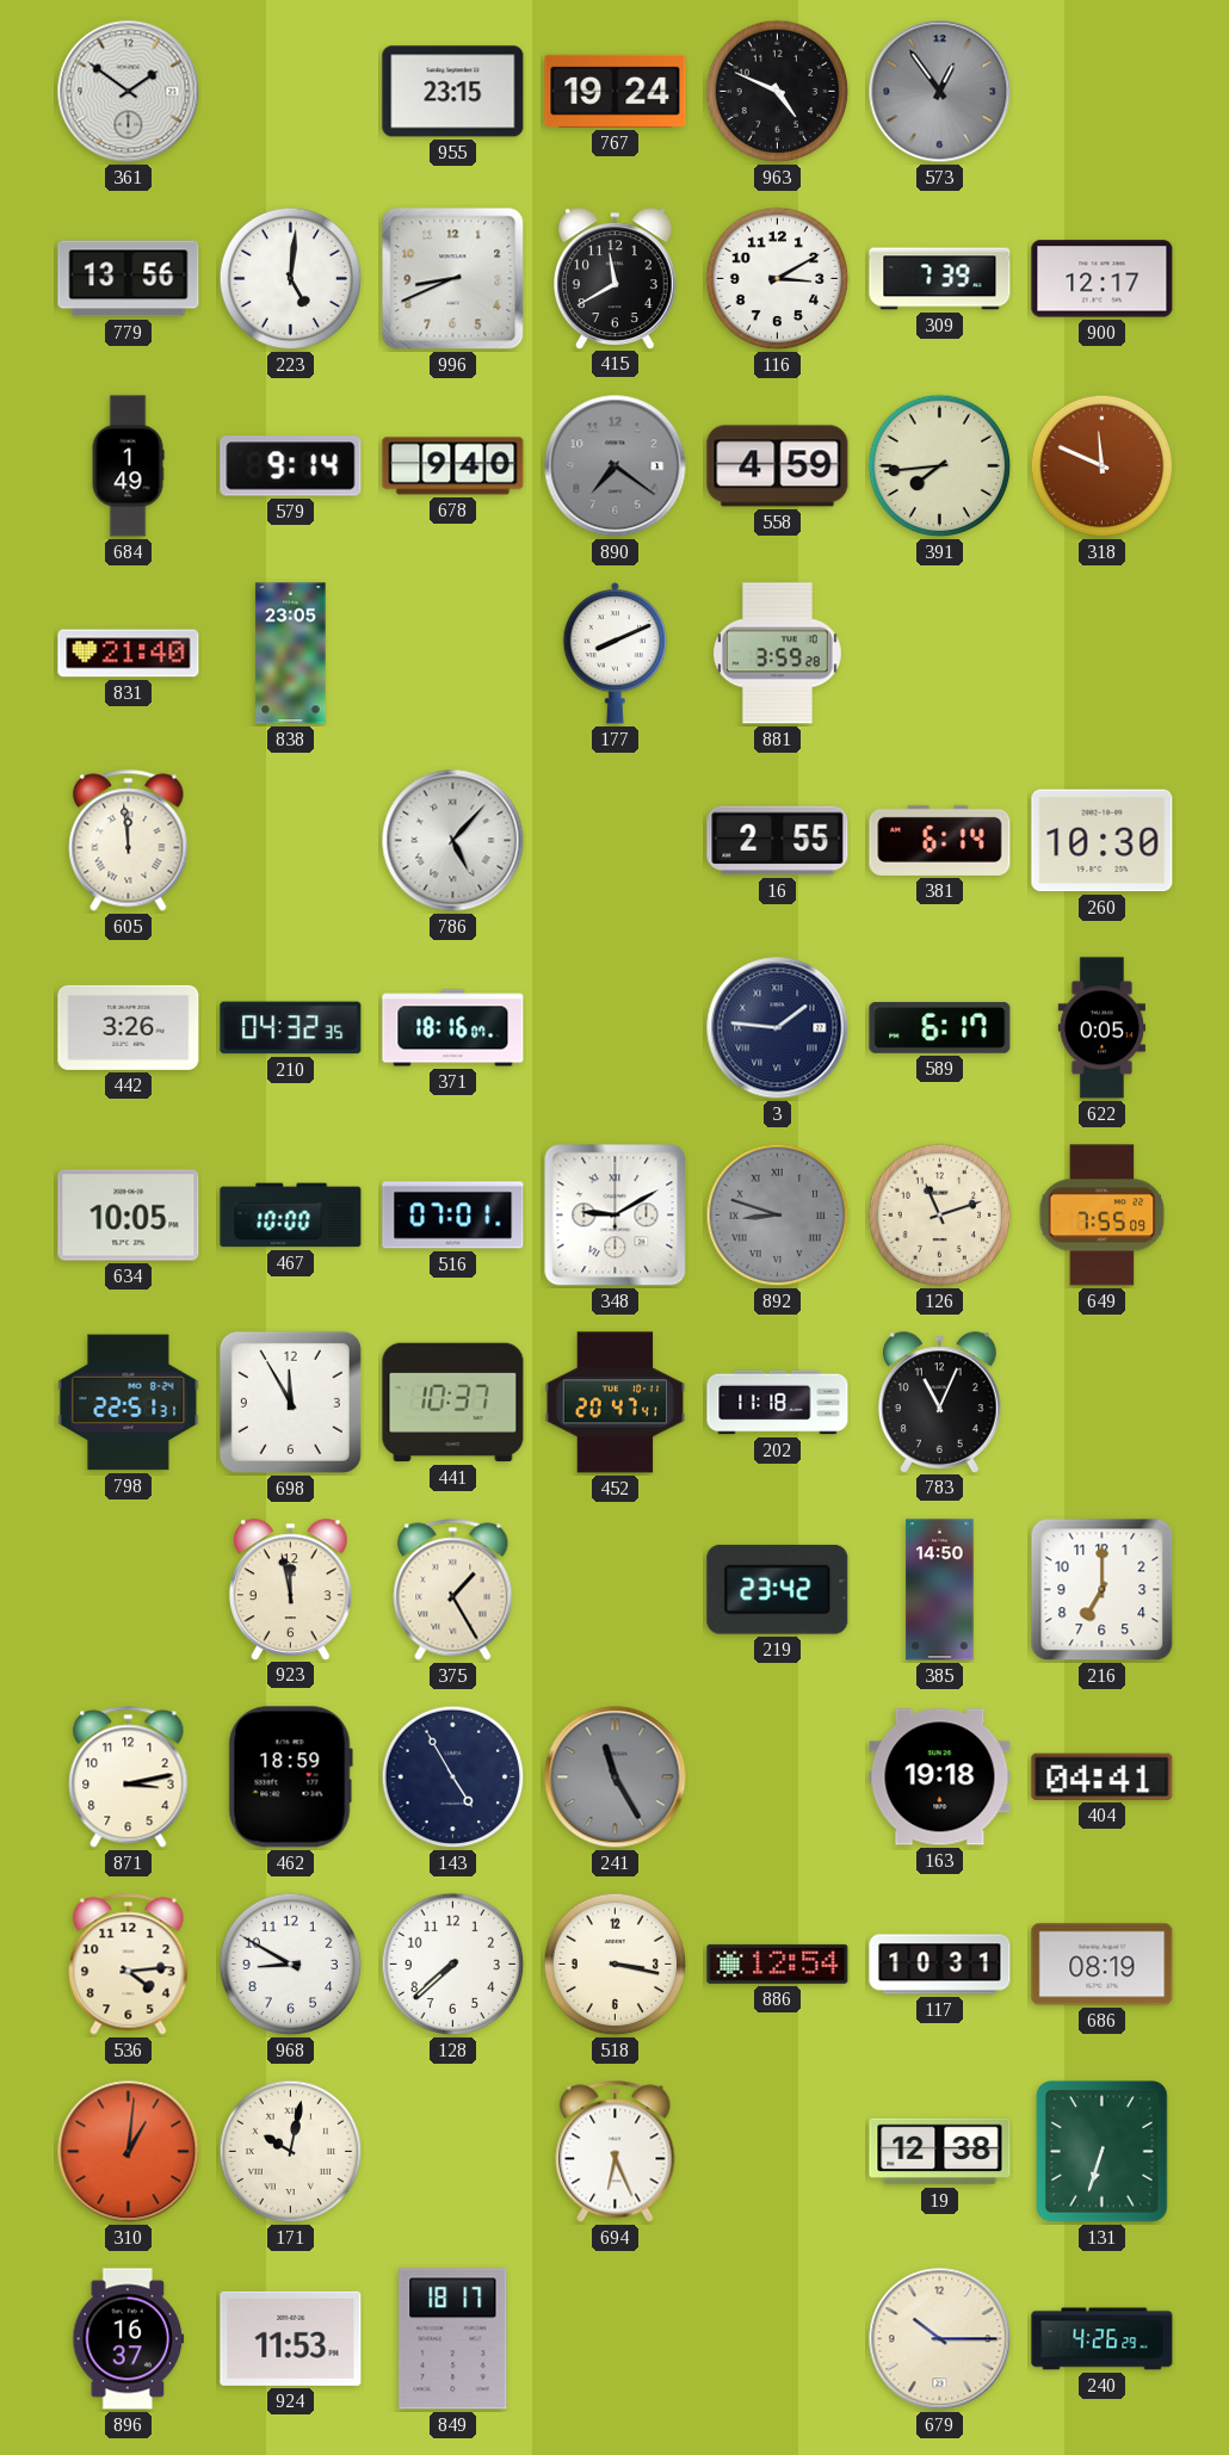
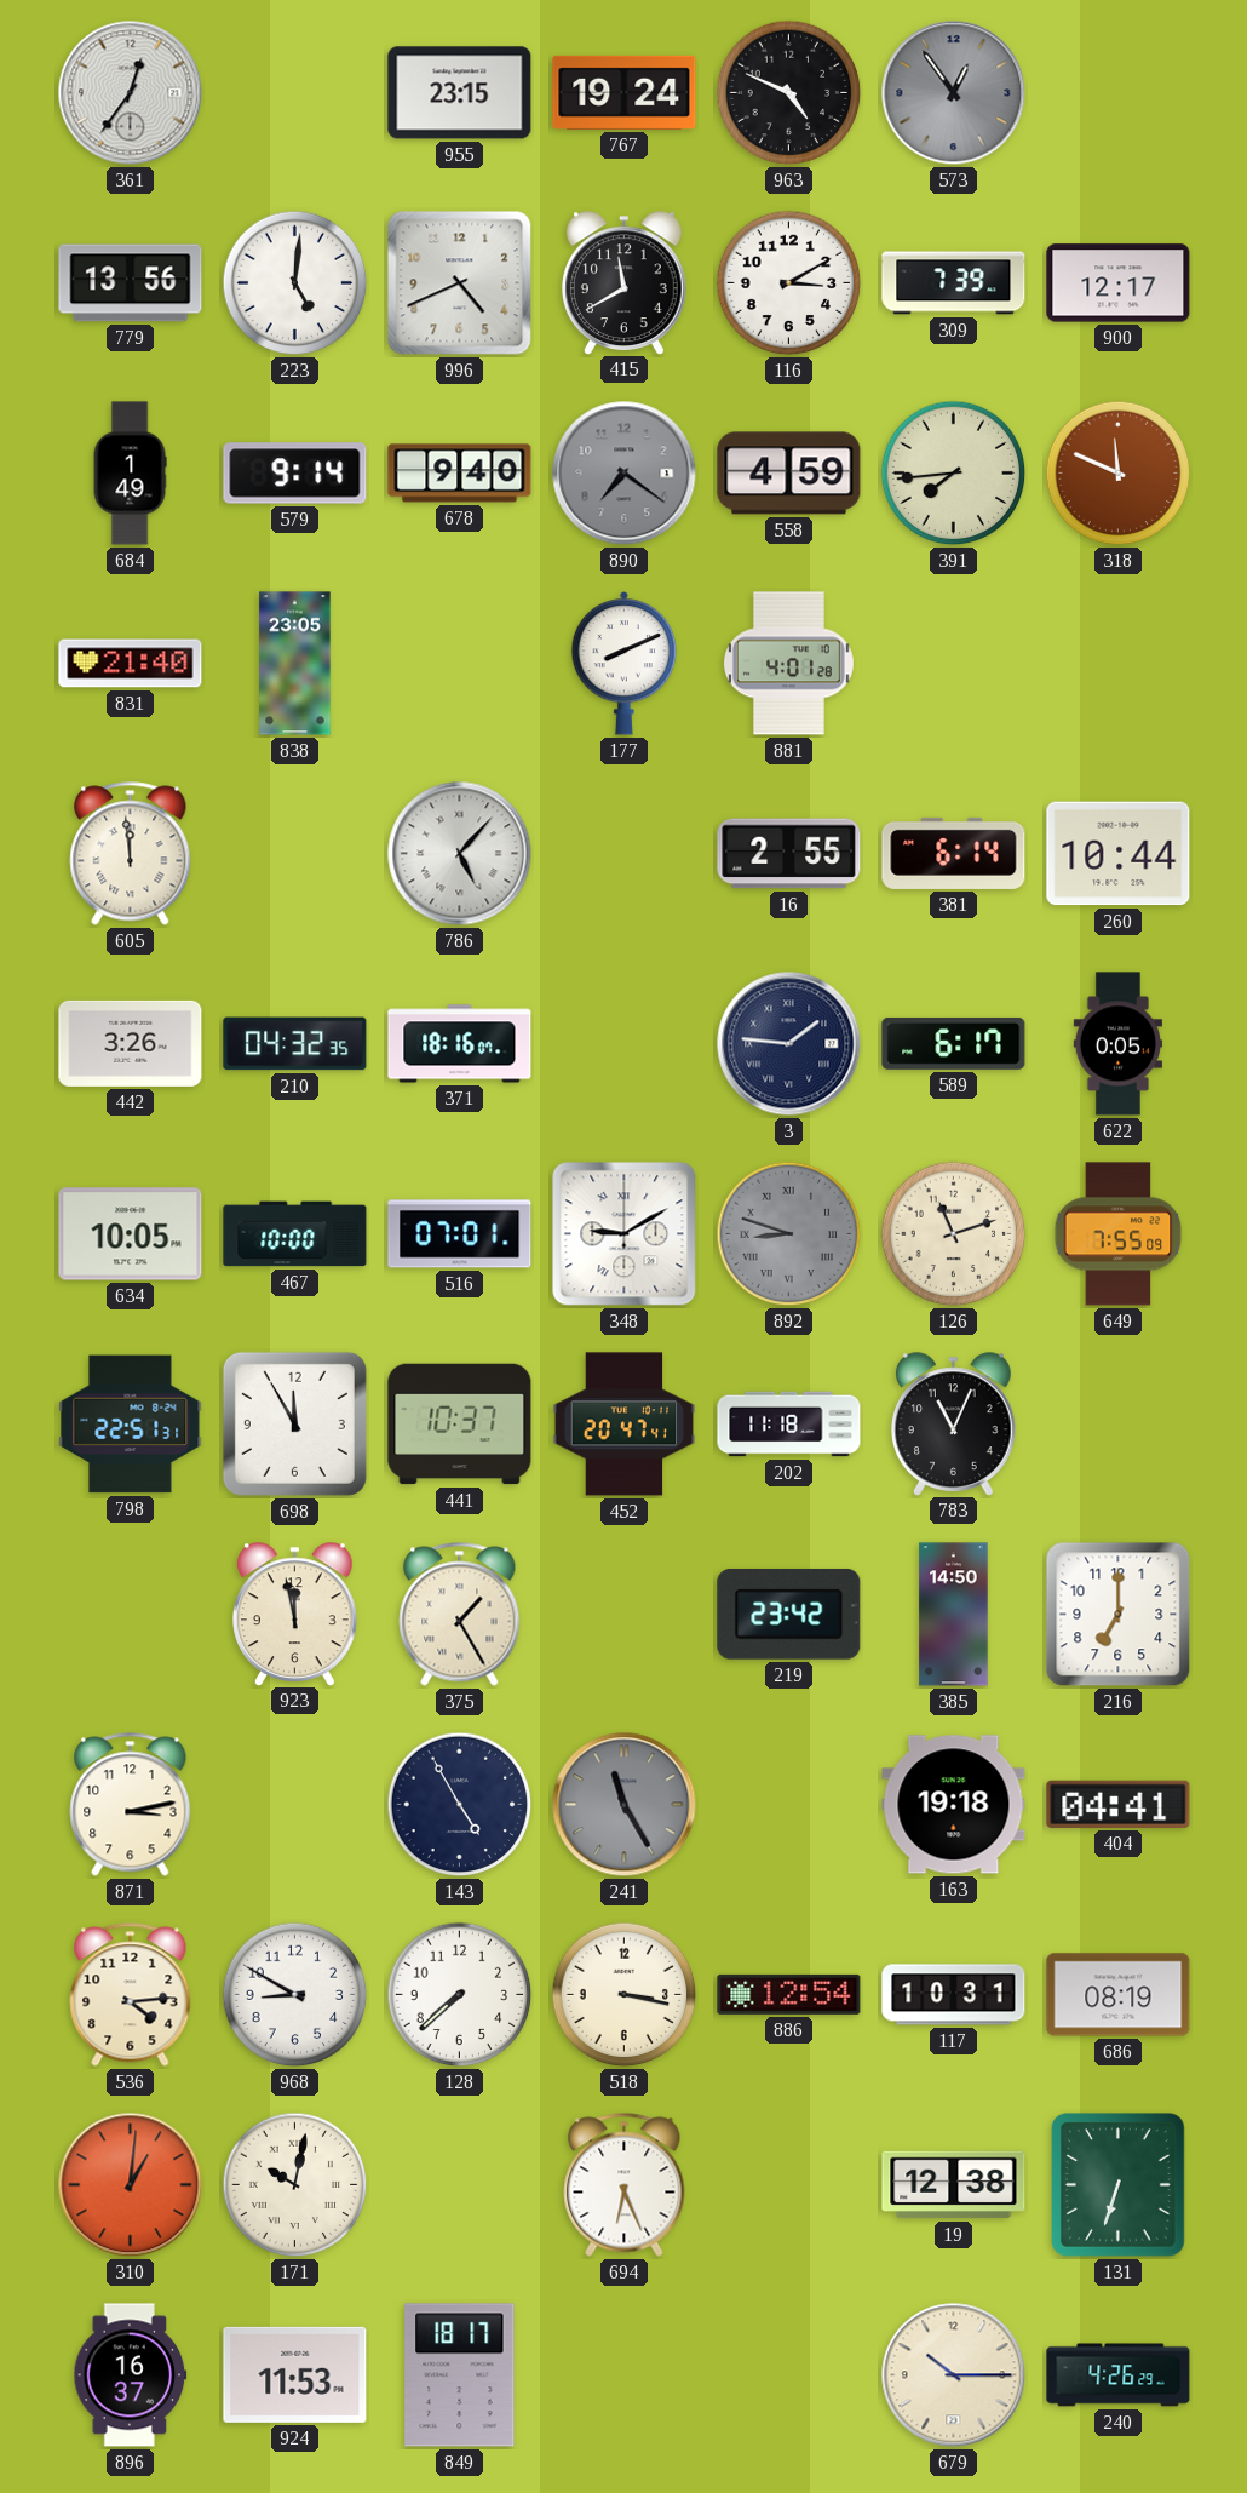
361: 1:51 -> 12:36 (131, 93)
996: 8:41 -> 4:41 (460, 283)
881: 3:59 -> 4:01 (788, 664)
260: 10:30 -> 10:44 (1119, 854)
462: 18:59 -> none (290, 1777)
